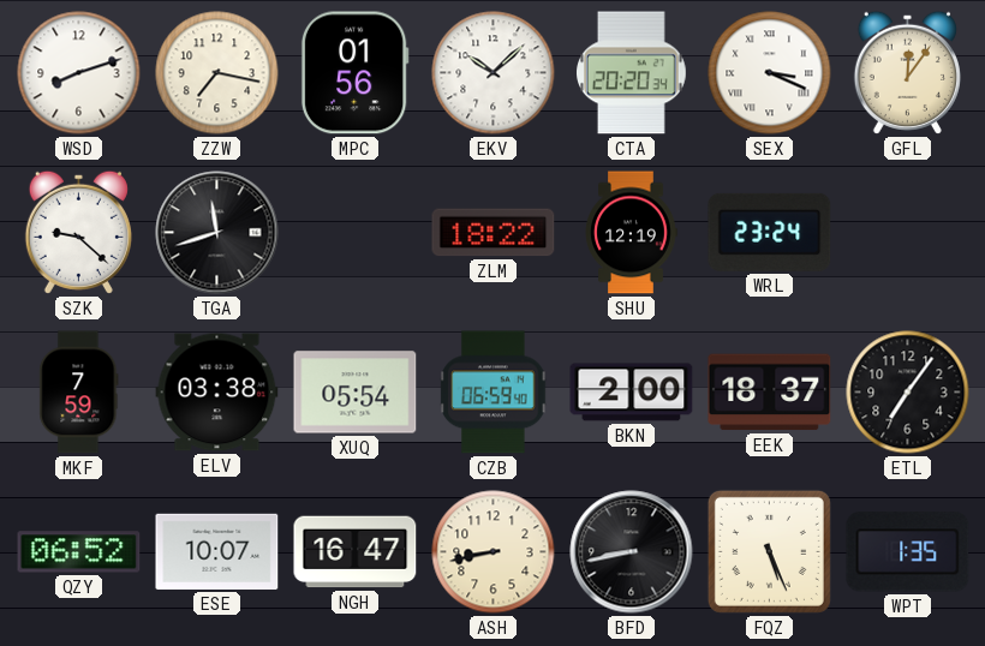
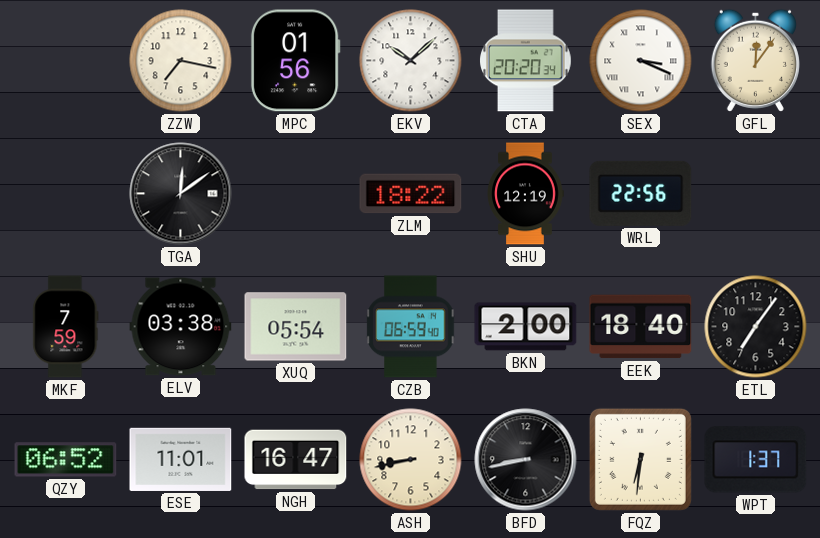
WSD: 8:12 -> none (79, 73)
SZK: 9:22 -> none (78, 232)
TGA: 11:42 -> 12:09 (181, 194)
WRL: 23:24 -> 22:56 (641, 193)
EEK: 18:37 -> 18:40 (641, 327)
ESE: 10:07 -> 11:01 (181, 459)
FQZ: 5:26 -> 6:31 (640, 459)
WPT: 1:35 -> 1:37 (756, 460)
